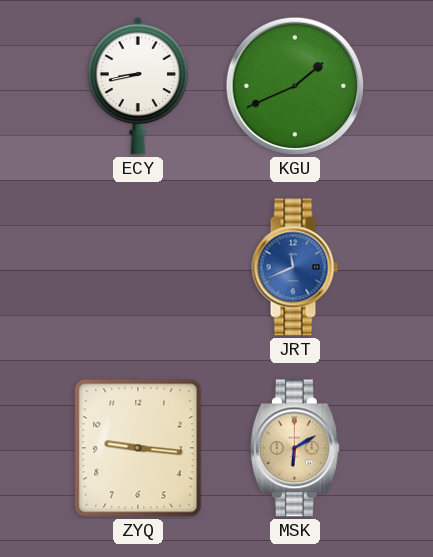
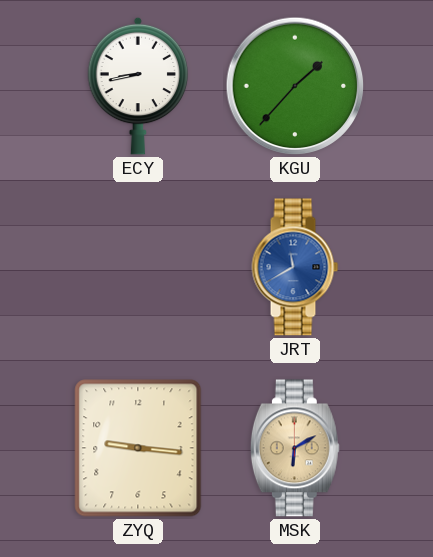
KGU: 1:41 -> 1:37 (295, 86)
JRT: 11:41 -> 11:40 (295, 267)
